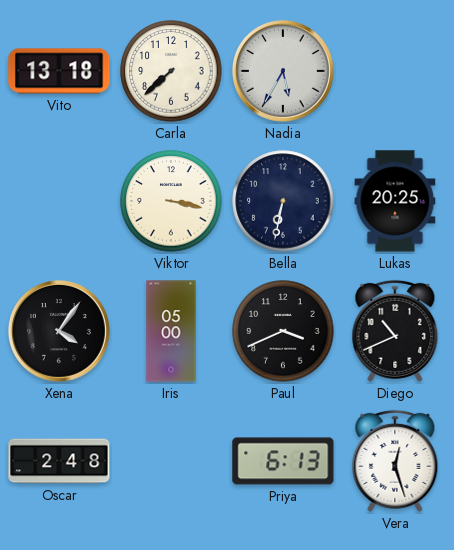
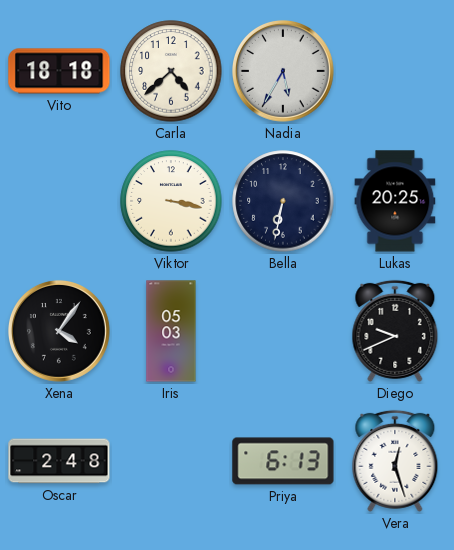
Vito: 13:18 -> 18:18 (59, 71)
Carla: 7:38 -> 4:38 (171, 71)
Iris: 05:00 -> 05:03 (171, 331)
Paul: 3:41 -> none (283, 331)
Diego: 10:41 -> 9:41 (395, 331)
